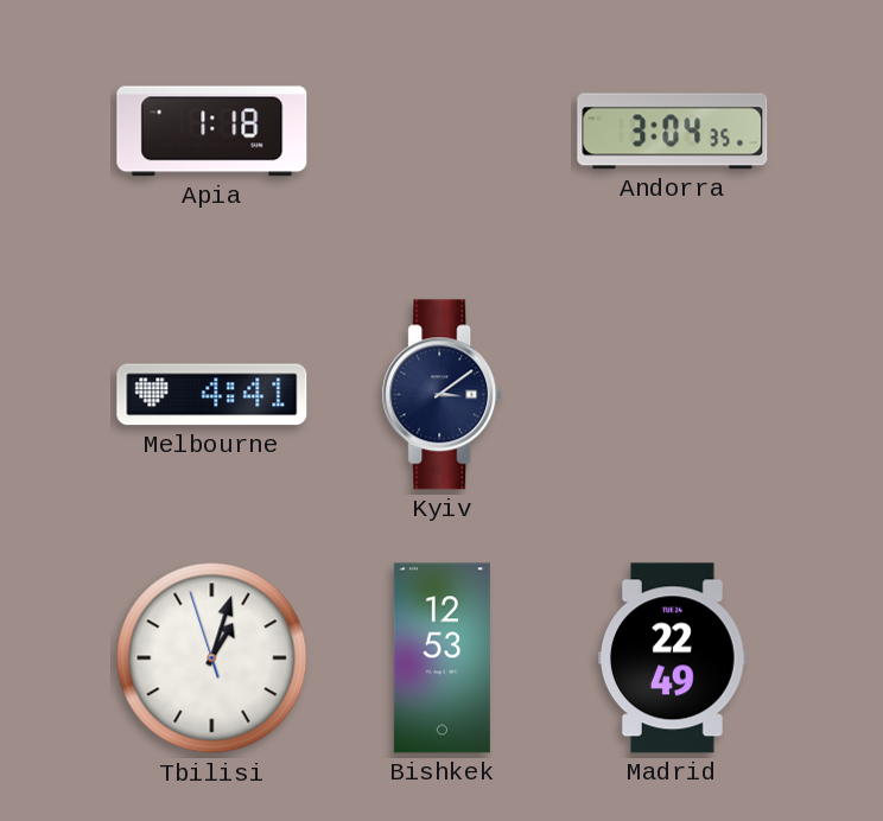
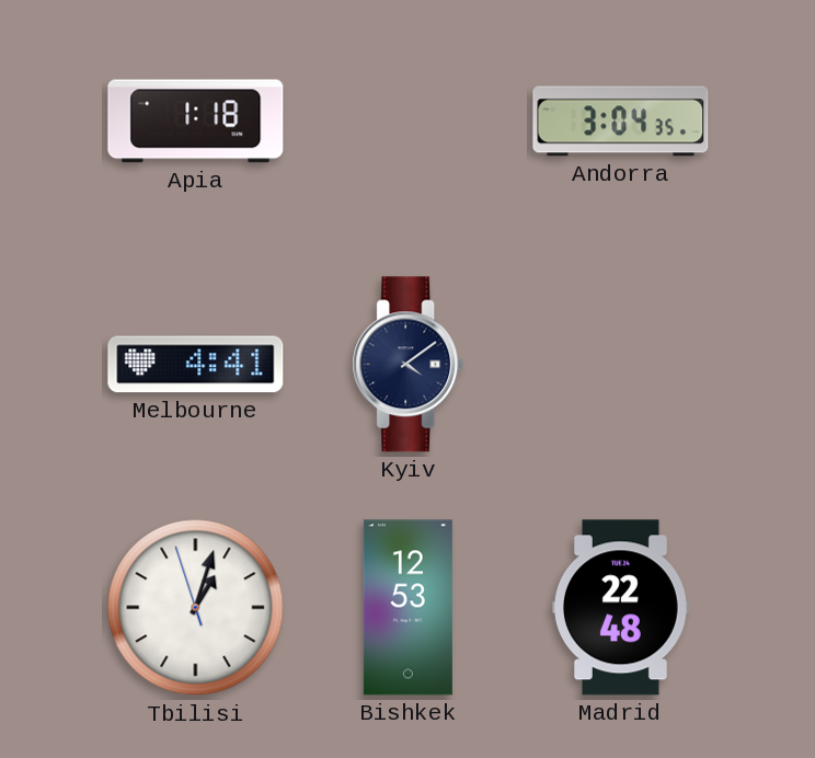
Kyiv: 3:09 -> 4:09 (409, 365)
Madrid: 22:49 -> 22:48 (621, 608)
